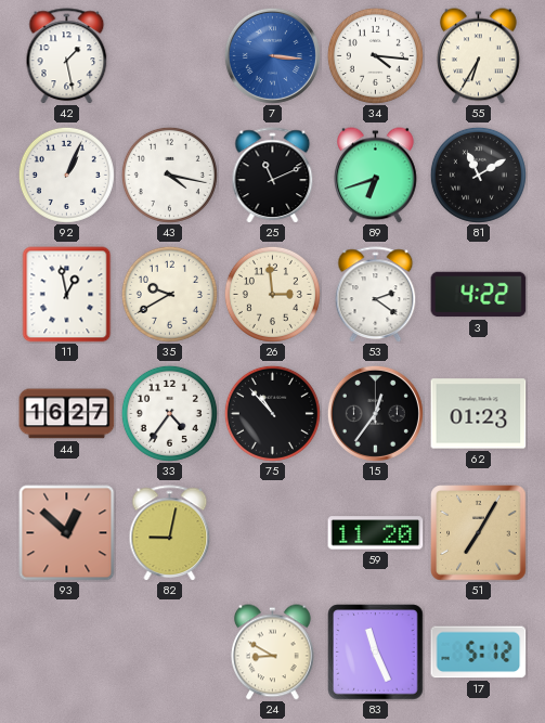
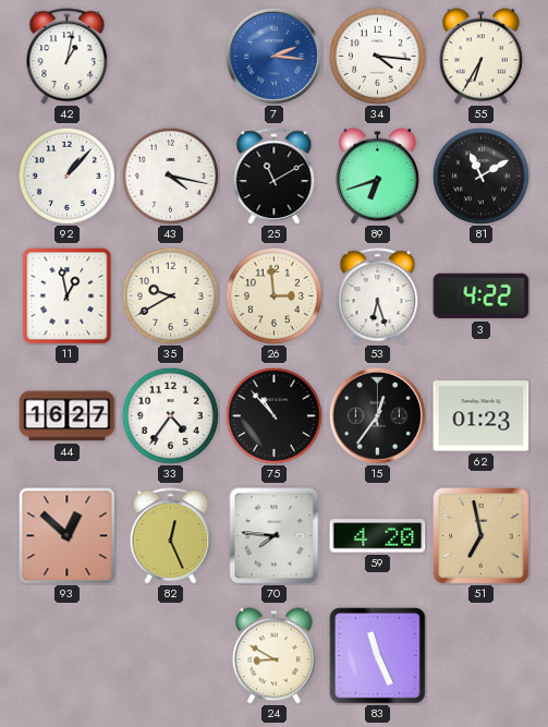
42: 1:28 -> 1:02 (68, 56)
7: 3:16 -> 2:16 (273, 56)
92: 1:04 -> 1:07 (66, 175)
25: 11:11 -> 11:10 (275, 175)
53: 2:21 -> 6:27 (378, 295)
82: 9:02 -> 12:26 (171, 535)
70: none -> 7:46 (275, 536)
59: 11:20 -> 4:20 (378, 536)
51: 7:05 -> 6:58 (482, 536)
17: 5:12 -> none (479, 653)
